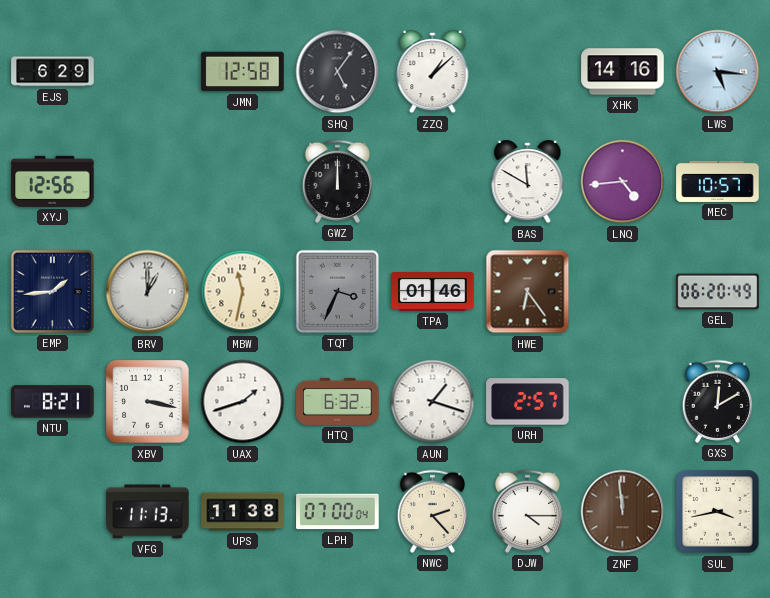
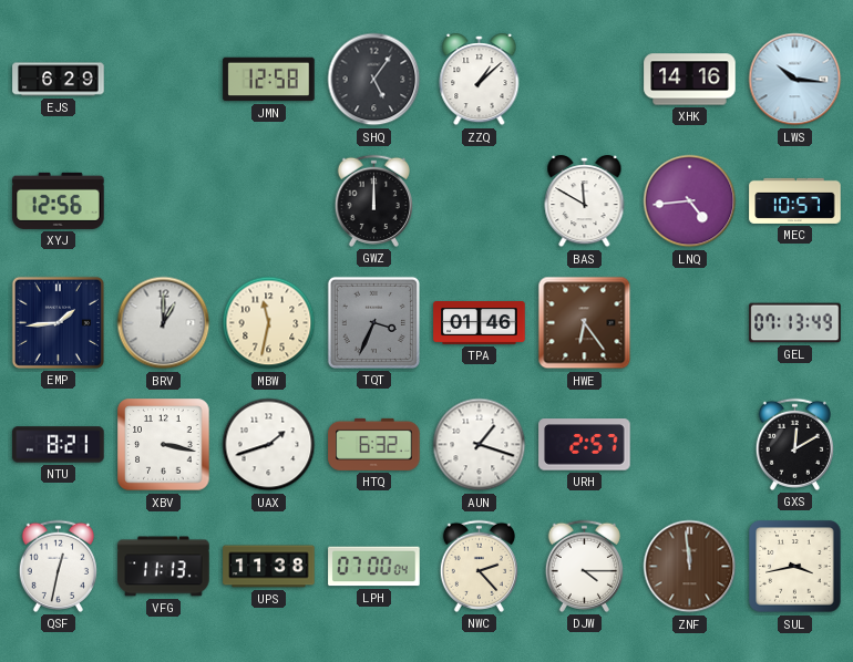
LWS: 5:16 -> 10:16 (795, 80)
GEL: 06:20 -> 07:13 (795, 323)
QSF: none -> 12:32 (58, 566)
